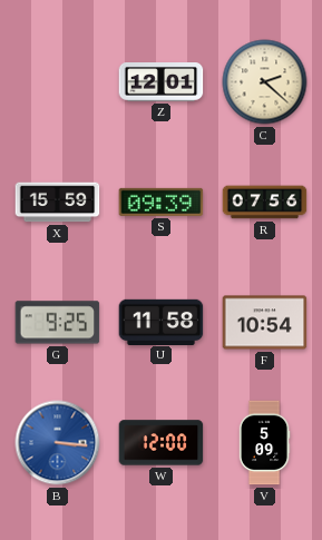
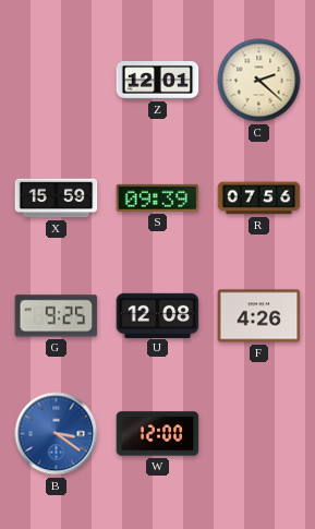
U: 11:58 -> 12:08 (158, 315)
F: 10:54 -> 4:26 (259, 316)
B: 3:16 -> 3:21 (57, 434)
V: 5:09 -> none (264, 443)
